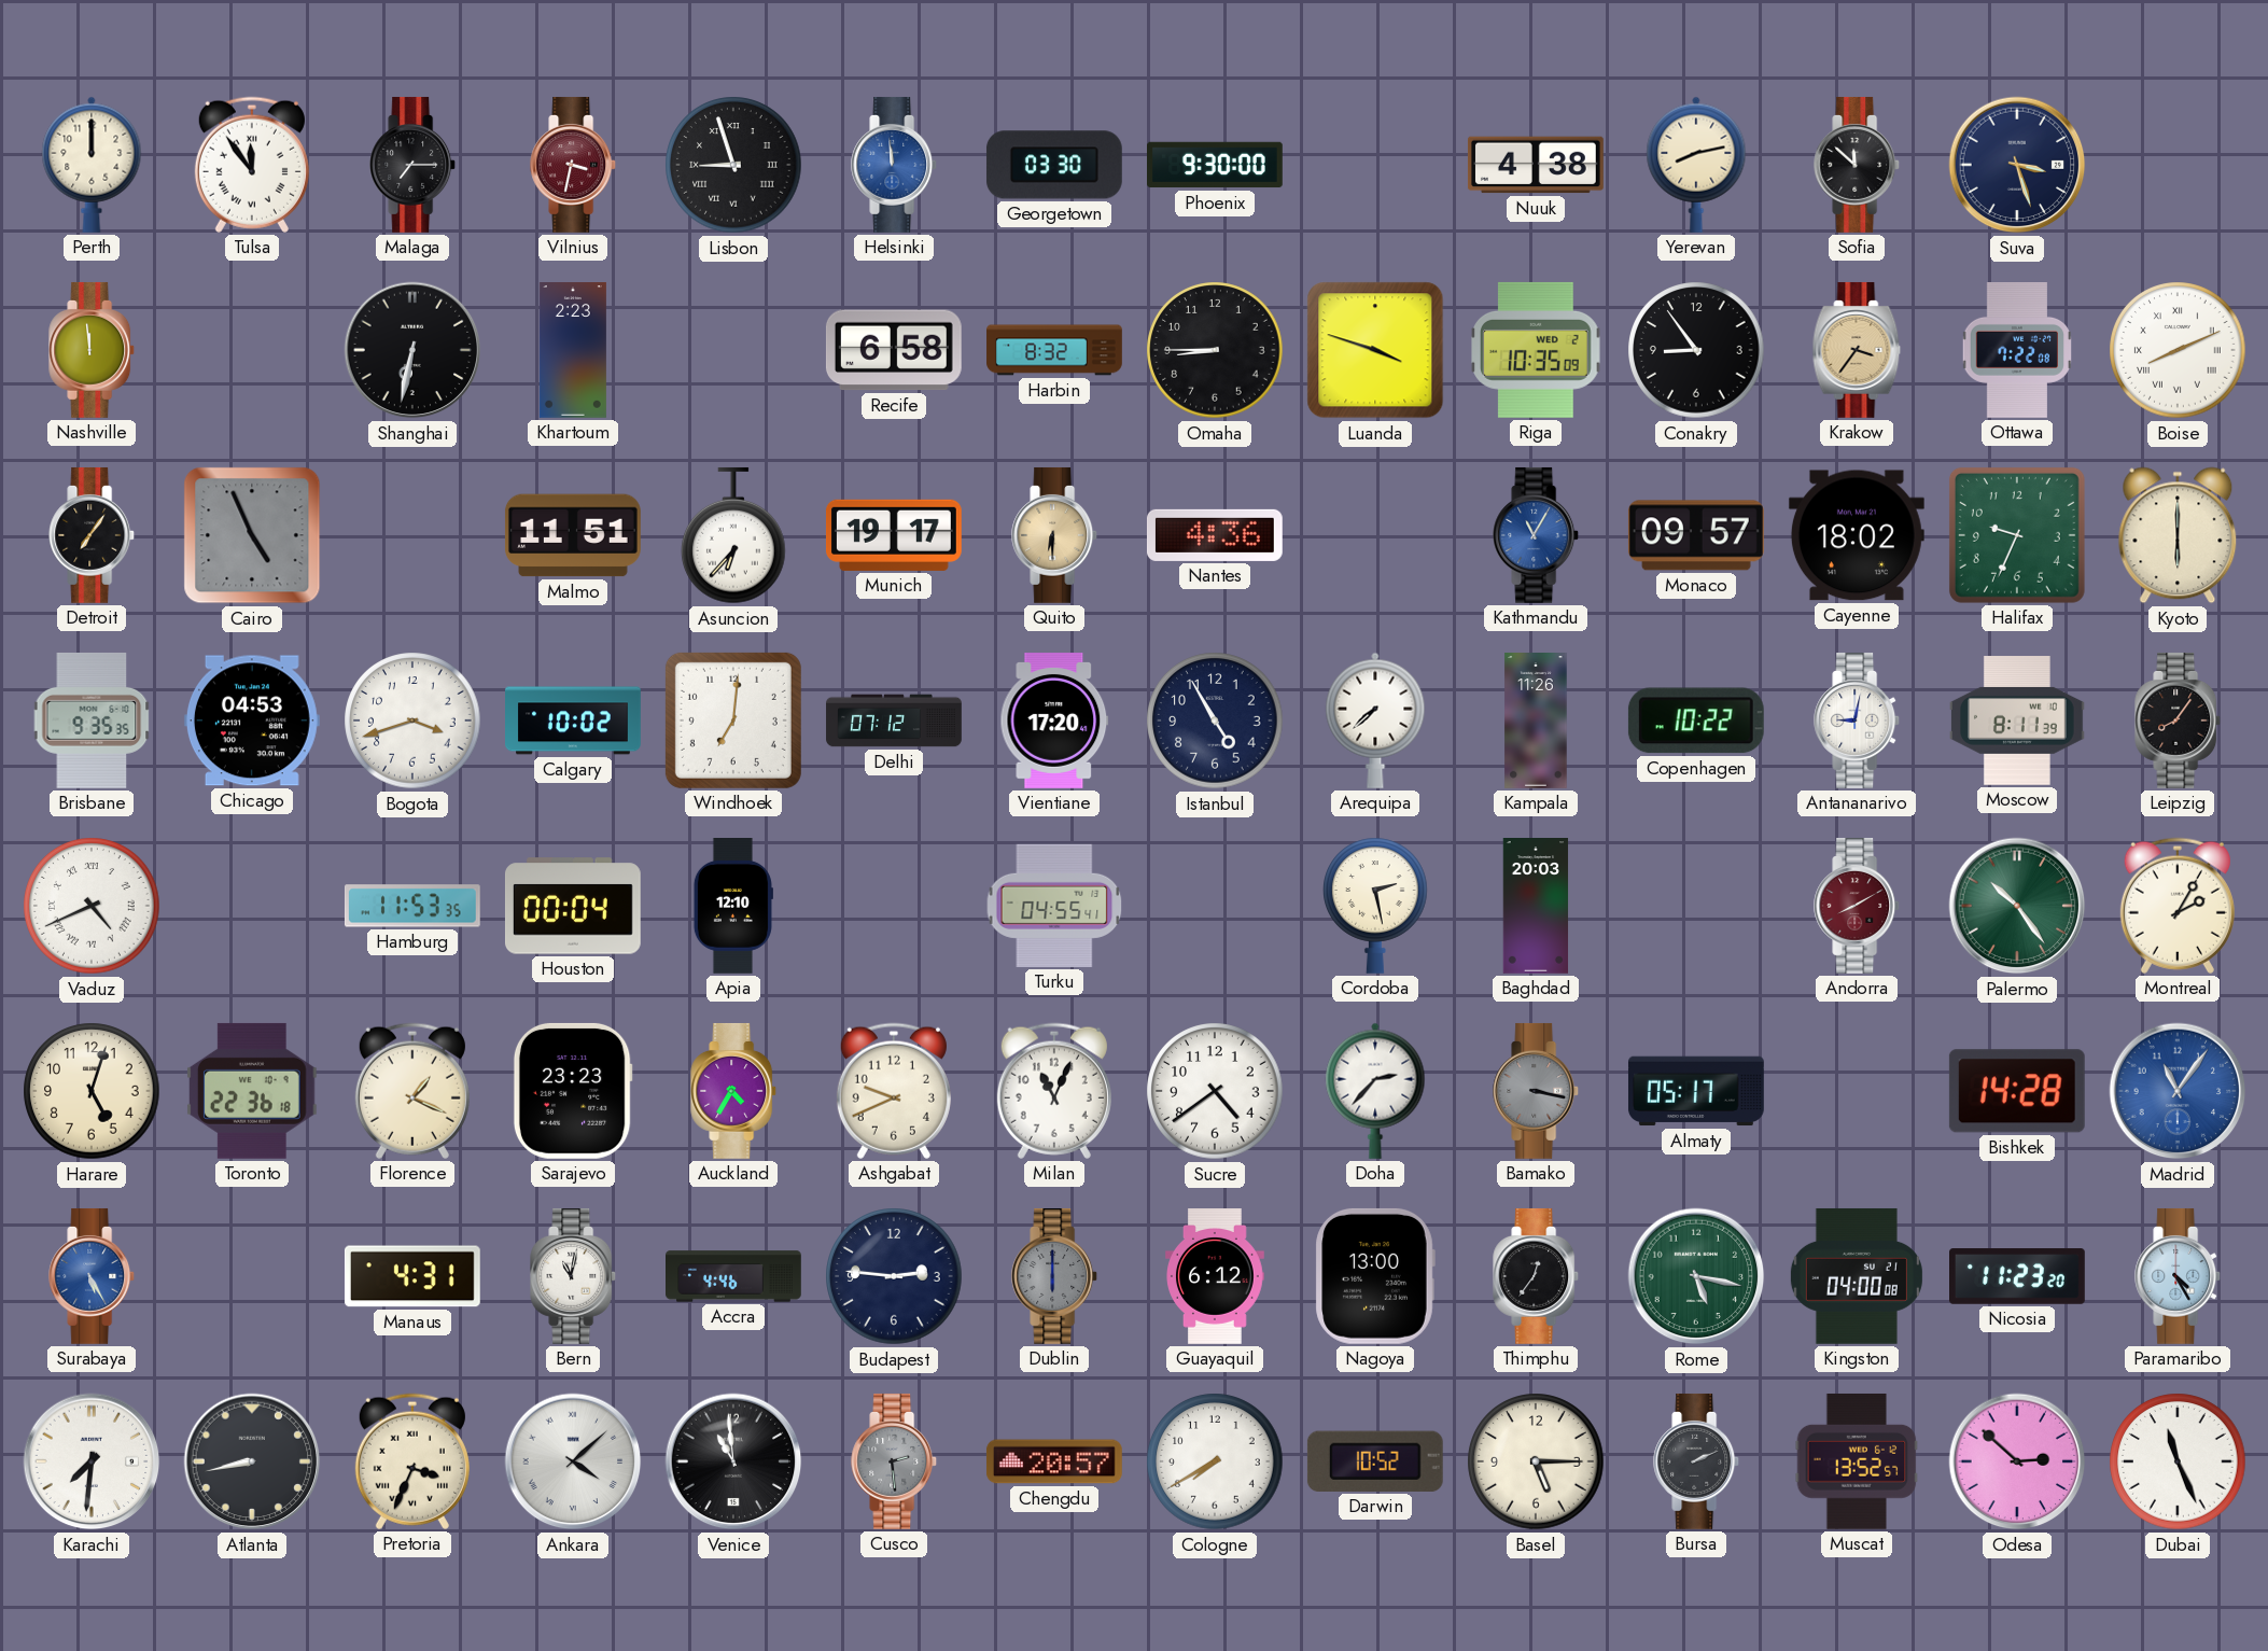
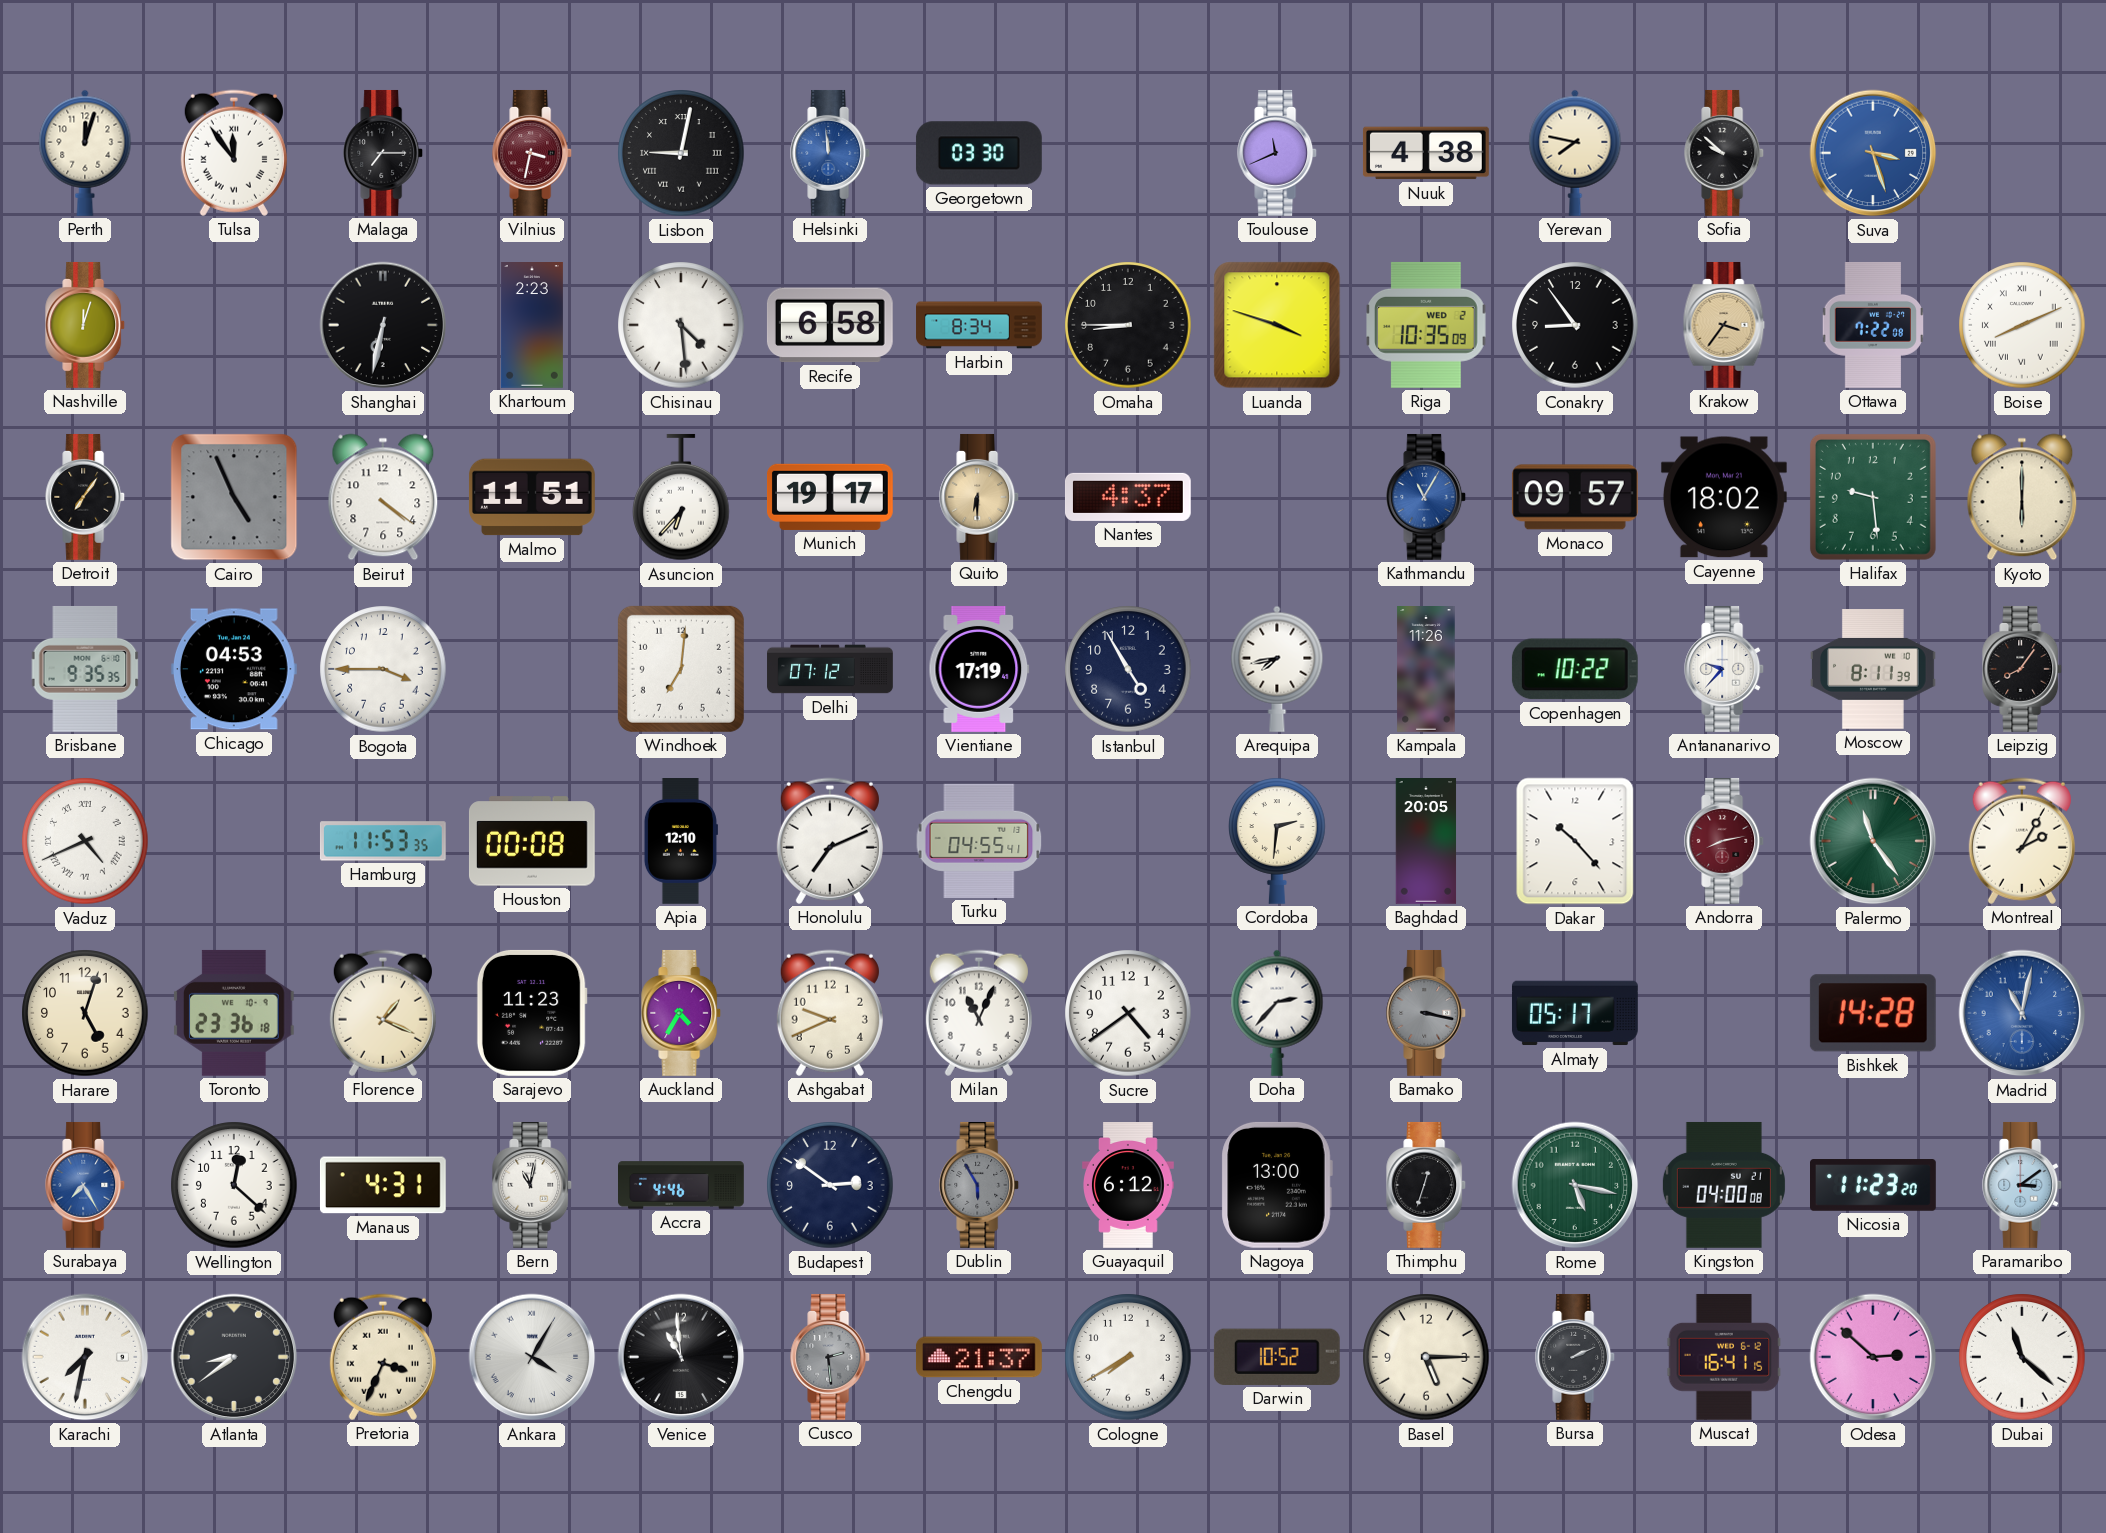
Perth: 12:00 -> 12:03 (85, 153)
Lisbon: 8:57 -> 9:02 (681, 153)
Phoenix: 9:30 -> none (1216, 165)
Toulouse: none -> 11:41 (1278, 153)
Yerevan: 8:13 -> 7:47 (1575, 153)
Sofia: 11:52 -> 9:52 (1725, 153)
Suva dial: navy -> blue (1873, 153)
Nashville: 11:59 -> 12:03 (86, 325)
Chisinau: none -> 4:29 (681, 325)
Harbin: 8:32 -> 8:34 (979, 325)
Beirut: none -> 4:21 (383, 497)
Nantes: 4:36 -> 4:37 (1128, 497)
Halifax: 9:34 -> 9:29 (1873, 497)
Bogota: 3:42 -> 3:45 (383, 669)
Calgary: 10:02 -> none (574, 720)
Vientiane: 17:20 -> 17:19 (979, 670)
Arequipa: 7:38 -> 7:43 (1277, 669)
Antananarivo: 9:02 -> 9:37 (1725, 669)
Houston: 00:04 -> 00:08 (532, 841)
Honolulu: none -> 7:11 (830, 841)
Cordoba: 2:28 -> 2:31 (1278, 841)
Baghdad: 20:03 -> 20:05 (1426, 842)
Dakar: none -> 10:23 (1575, 841)
Andorra: 8:10 -> 8:13 (1725, 841)
Palermo: 10:24 -> 11:24 (1873, 841)
Toronto: 22:36 -> 23:36 (235, 1013)
Sarajevo: 23:23 -> 11:23 (532, 1013)
Madrid: 11:06 -> 11:02 (2022, 1013)
Surabaya: 5:25 -> 7:25 (86, 1185)
Wellington: none -> 12:22 (234, 1185)
Budapest: 2:46 -> 2:51 (830, 1185)
Dublin: 6:00 -> 5:55 (980, 1185)
Thimphu: 12:36 -> 12:33 (1427, 1185)
Paramaribo: 4:25 -> 3:09 (2023, 1185)
Karachi: 7:31 -> 7:32 (85, 1357)
Atlanta: 8:43 -> 8:39 (234, 1357)
Ankara: 4:08 -> 4:05 (532, 1357)
Chengdu: 20:57 -> 21:37 (979, 1357)
Muscat: 13:52 -> 16:41 (1724, 1357)
Dubai: 11:26 -> 11:22 (2022, 1357)
